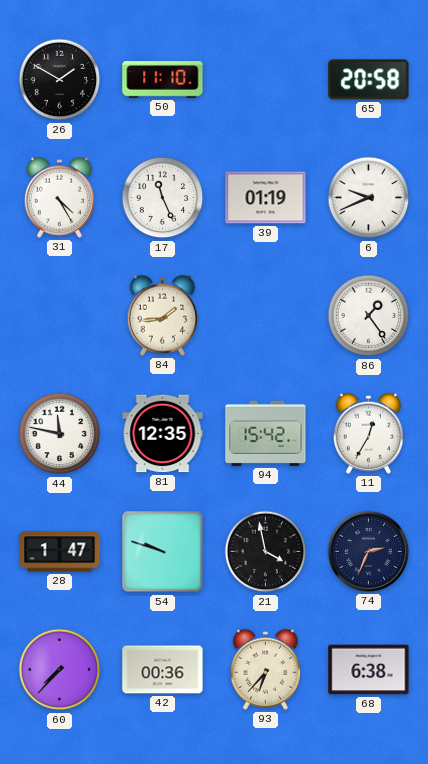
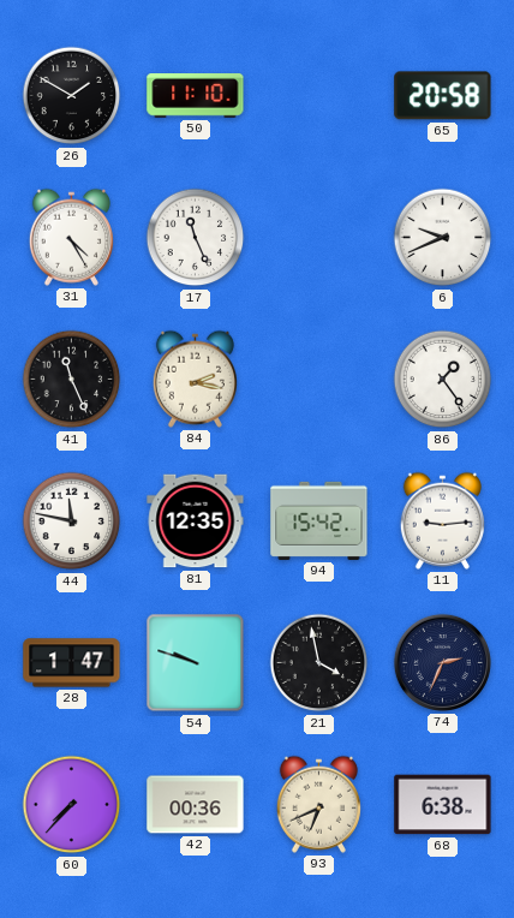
39: 01:19 -> none (266, 198)
41: none -> 11:26 (72, 380)
84: 1:44 -> 2:17 (195, 378)
11: 12:35 -> 9:14 (442, 520)
93: 6:37 -> 6:41 (318, 804)
